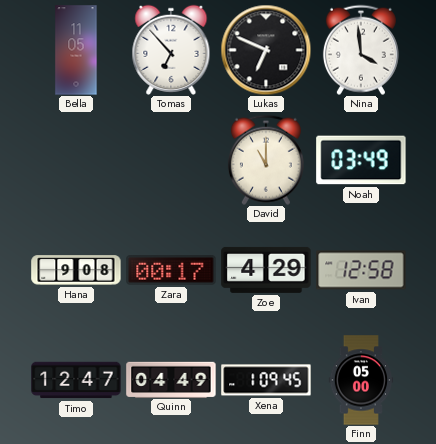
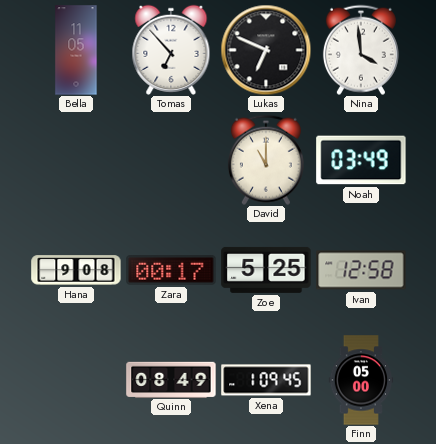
Zoe: 4:29 -> 5:25 (266, 270)
Timo: 12:47 -> none (76, 380)
Quinn: 04:49 -> 08:49 (171, 379)
